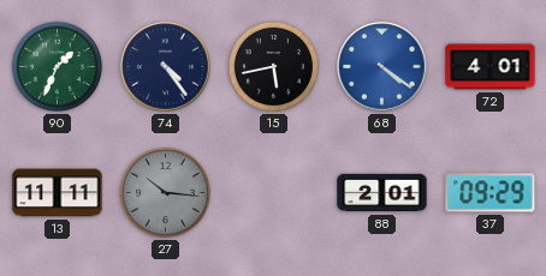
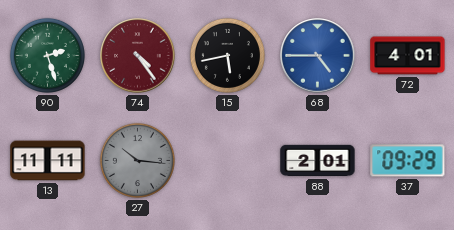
90: 1:34 -> 2:27 (47, 55)
74 dial: navy -> burgundy (138, 56)
68: 4:21 -> 4:45 (318, 56)
